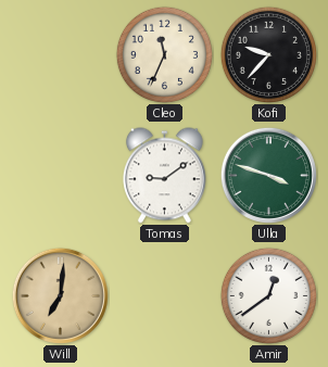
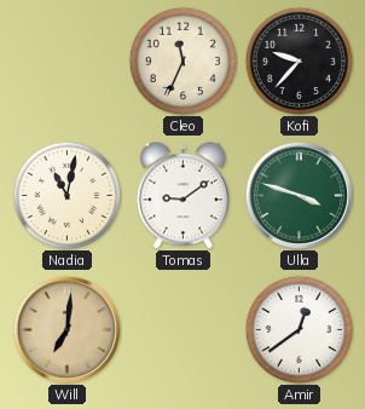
Nadia: none -> 11:02 (66, 195)
